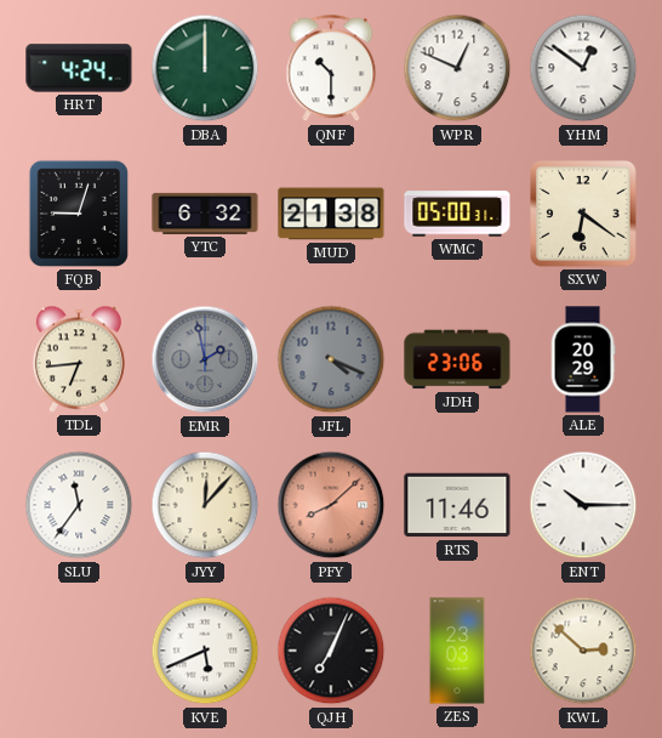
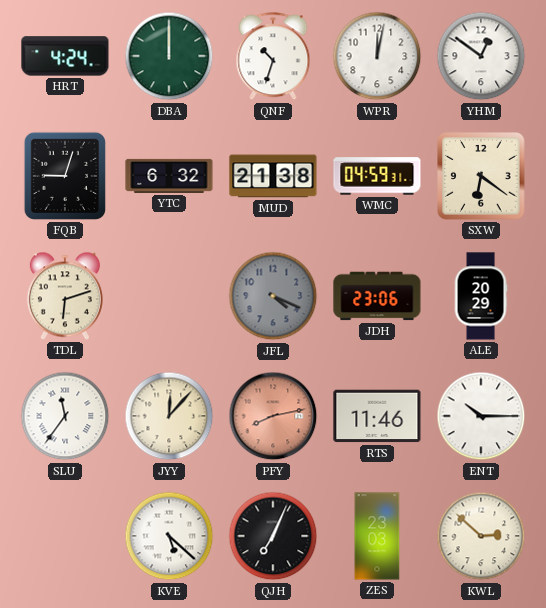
QNF: 10:30 -> 10:33 (273, 57)
WPR: 12:49 -> 12:02 (377, 56)
WMC: 05:00 -> 04:59 (377, 176)
TDL: 6:44 -> 6:12 (65, 296)
EMR: 1:58 -> none (205, 359)
PFY: 8:08 -> 8:13 (273, 416)
KVE: 5:41 -> 5:22 (169, 536)
